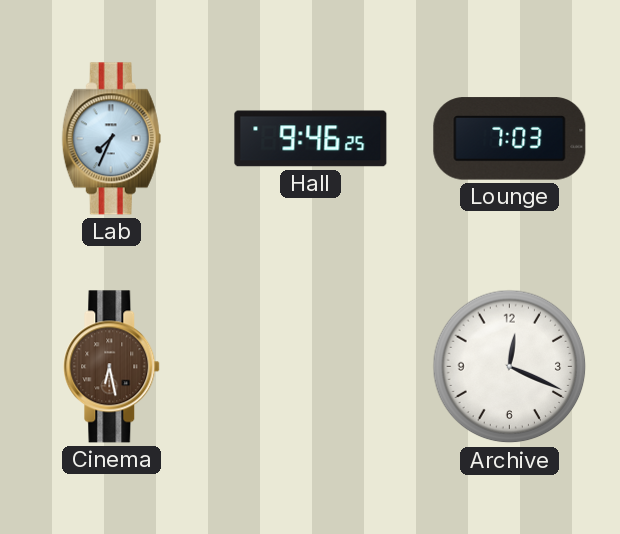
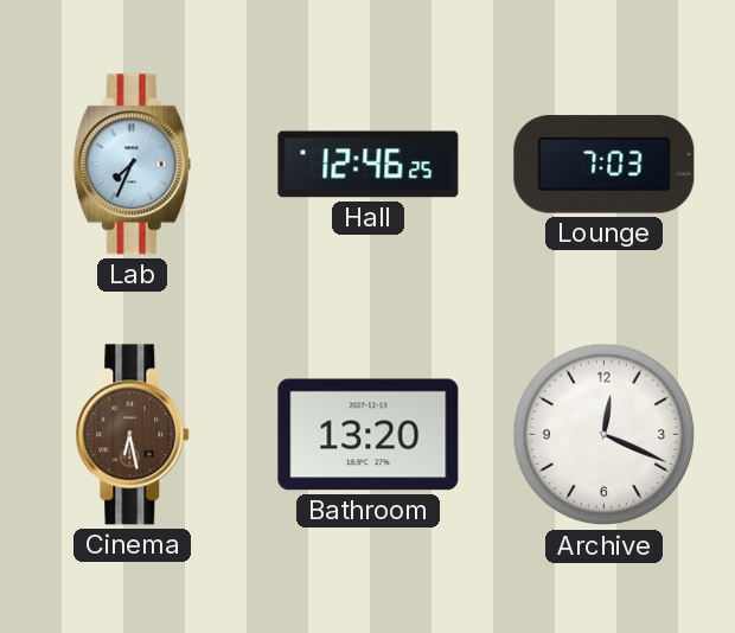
Hall: 9:46 -> 12:46 (369, 165)
Bathroom: none -> 13:20 (369, 435)
